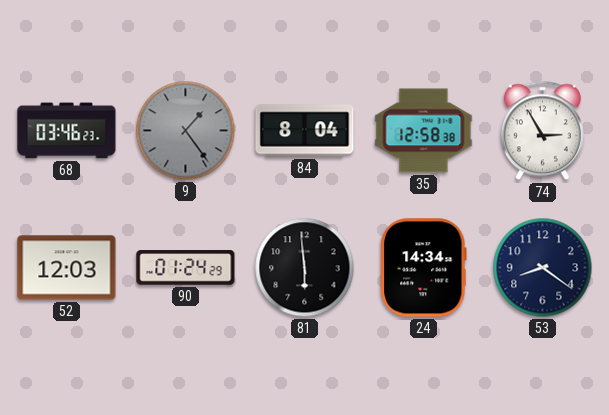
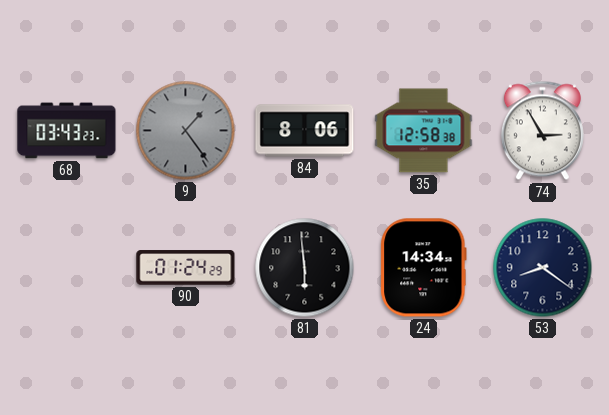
68: 03:46 -> 03:43 (67, 131)
84: 8:04 -> 8:06 (305, 131)
52: 12:03 -> none (67, 268)
